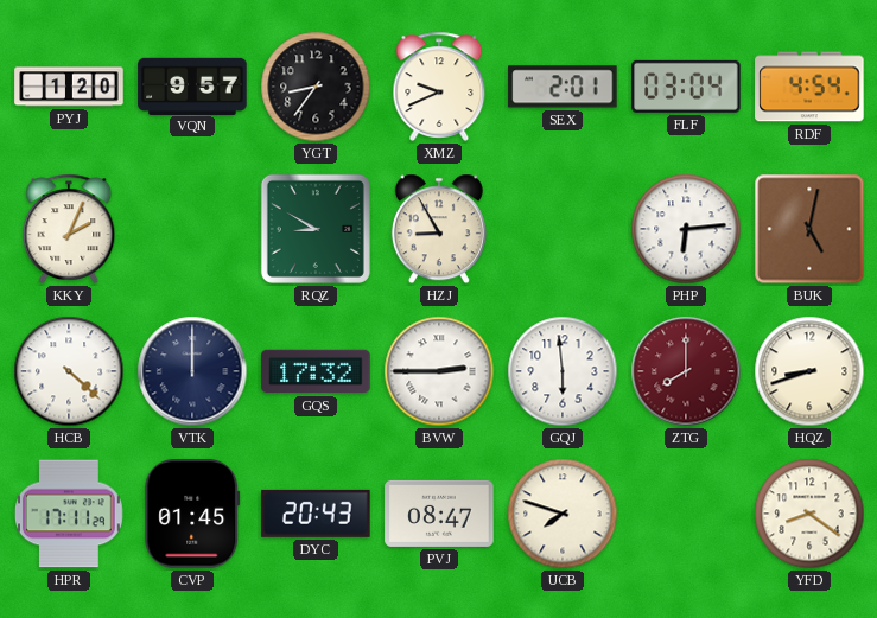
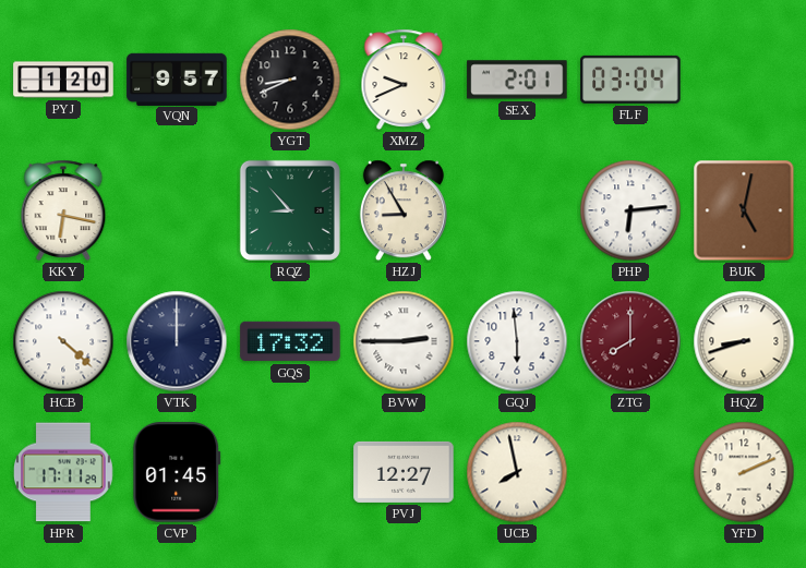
YGT: 8:36 -> 8:41 (290, 80)
RDF: 4:54 -> none (809, 87)
KKY: 2:04 -> 6:17 (63, 210)
RQZ: 8:50 -> 8:53 (290, 210)
DYC: 20:43 -> none (316, 514)
PVJ: 08:47 -> 12:27 (404, 472)
UCB: 7:48 -> 7:58 (517, 472)
YFD: 8:21 -> 2:11 (744, 472)
